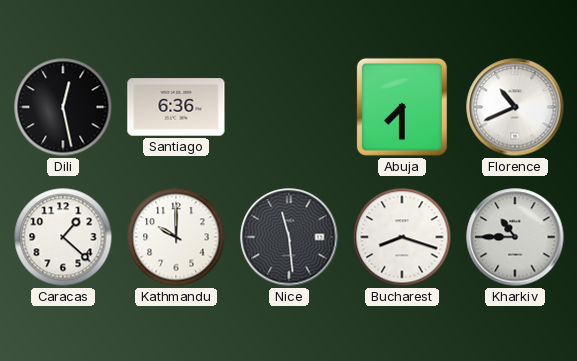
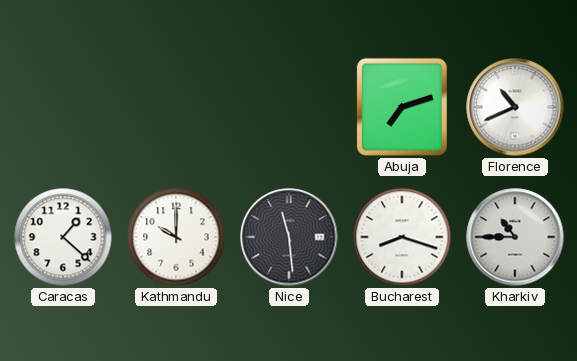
Dili: 12:28 -> none (63, 107)
Santiago: 6:36 -> none (176, 107)
Abuja: 7:30 -> 7:12 (402, 107)
